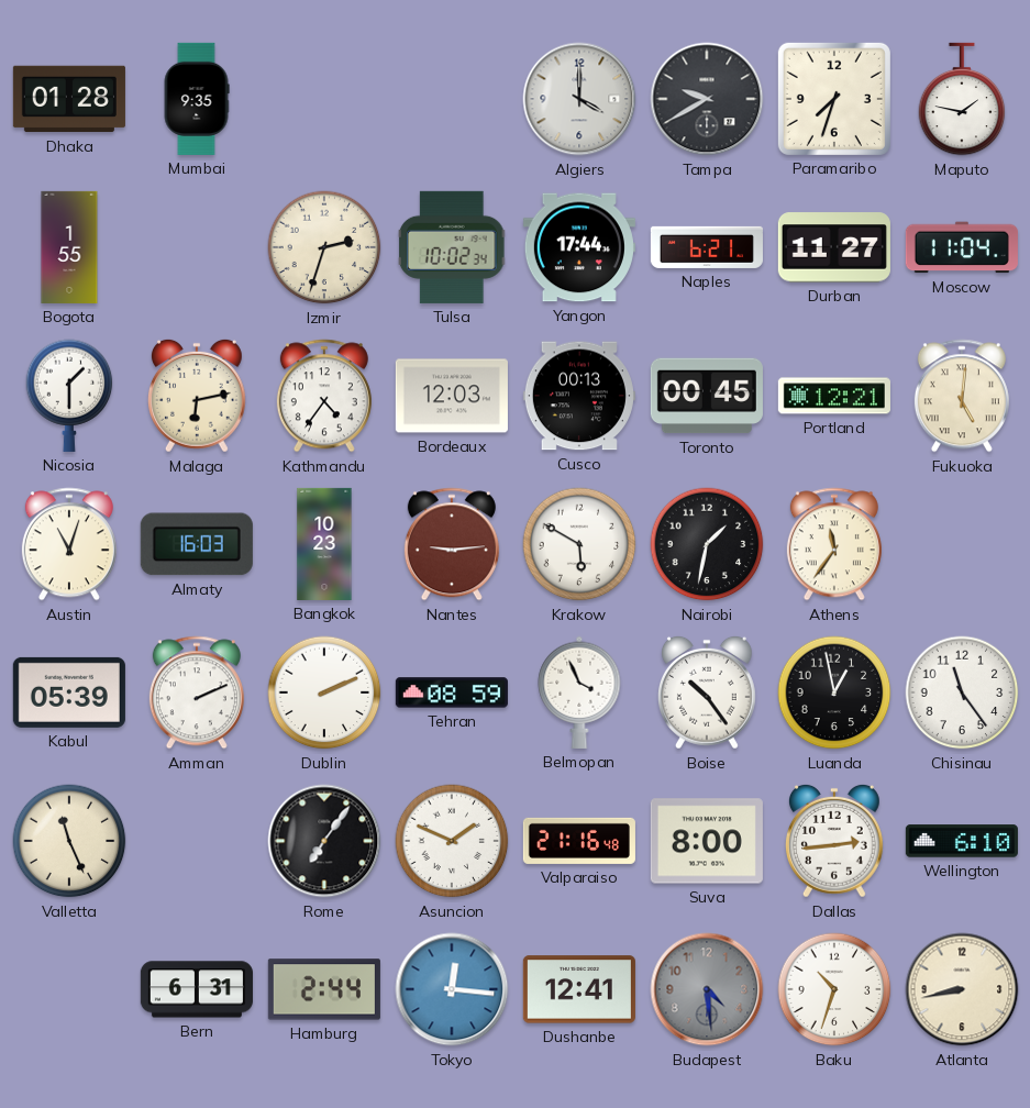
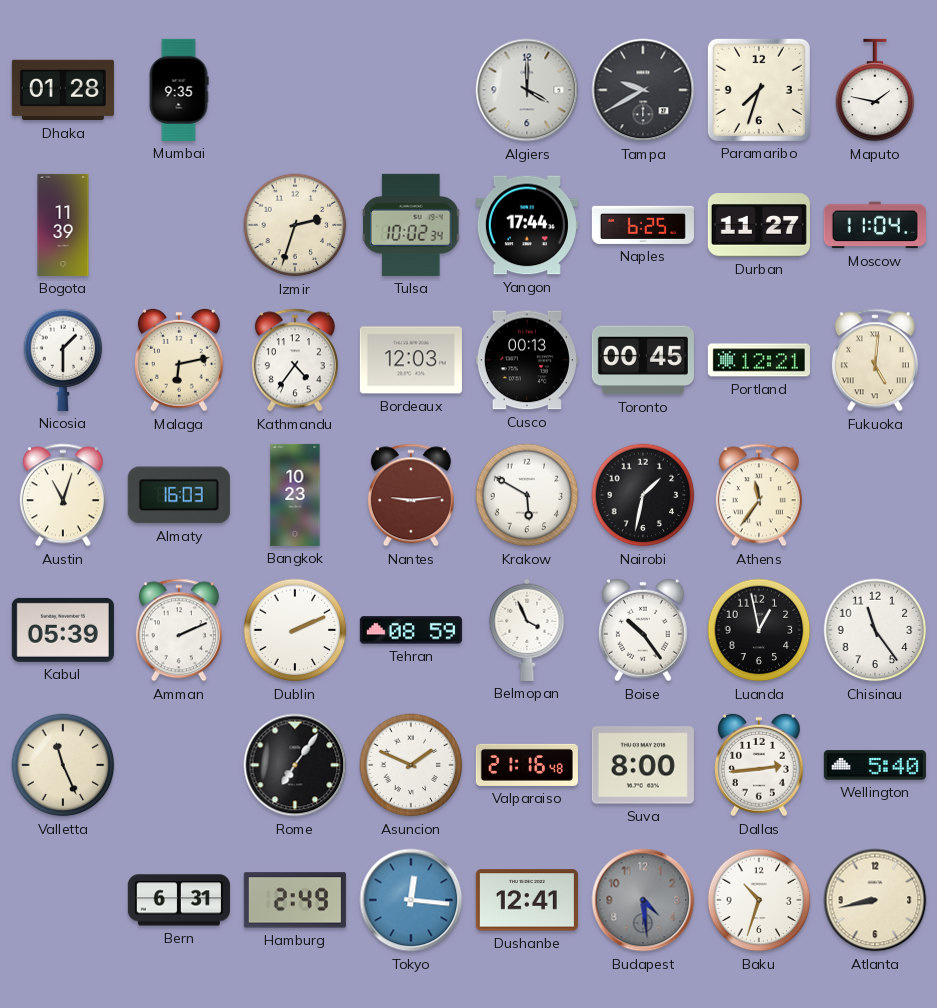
Bogota: 1:55 -> 11:39 (63, 225)
Naples: 6:21 -> 6:25 (643, 225)
Wellington: 6:10 -> 5:40 (875, 765)
Hamburg: 2:44 -> 2:49 (295, 900)
